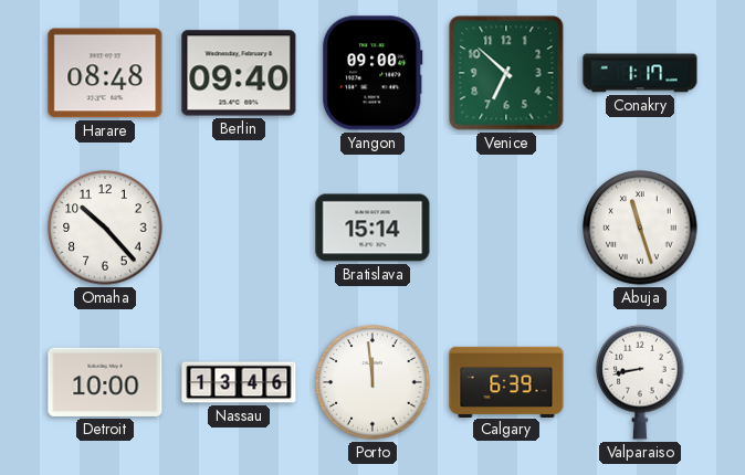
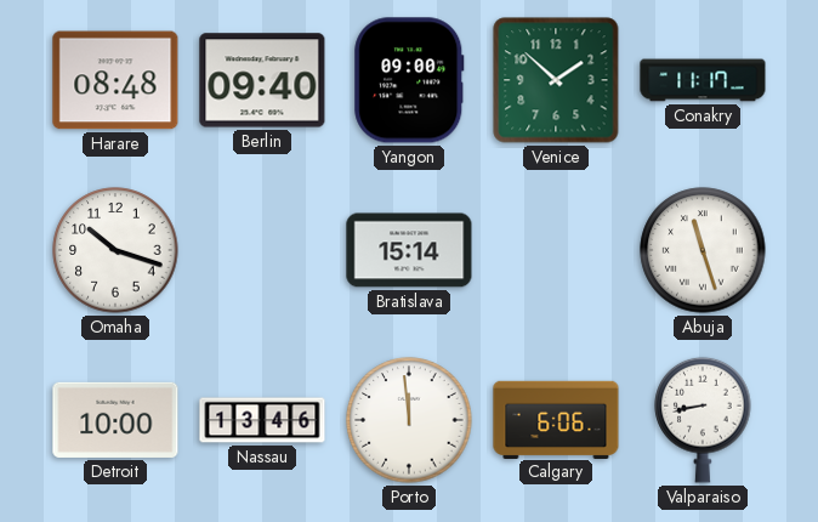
Venice: 6:52 -> 1:52 (556, 80)
Conakry: 1:17 -> 11:17 (703, 80)
Omaha: 10:23 -> 10:18 (115, 250)
Calgary: 6:39 -> 6:06 (556, 419)
